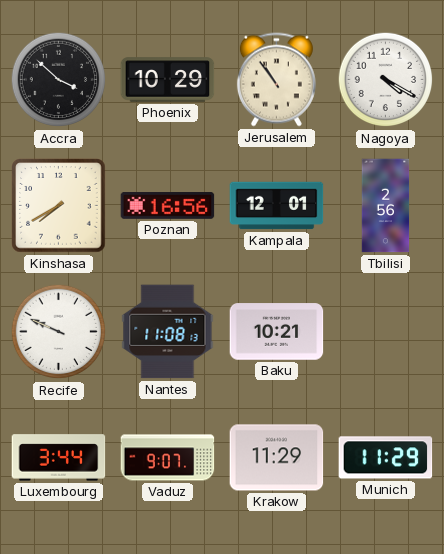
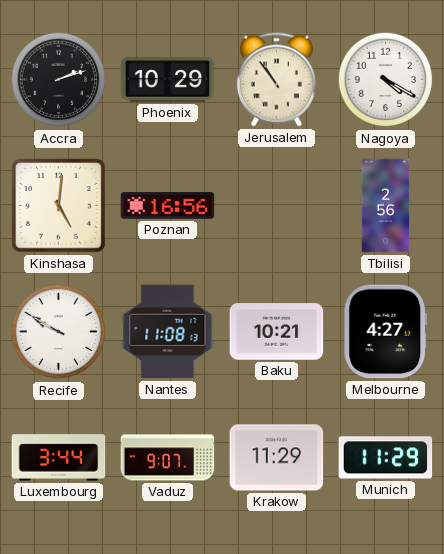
Accra: 3:52 -> 2:12 (59, 80)
Kinshasa: 7:40 -> 5:01 (59, 206)
Kampala: 12:01 -> none (277, 206)
Recife: 9:49 -> 9:50 (59, 332)
Melbourne: none -> 4:27 (386, 332)
